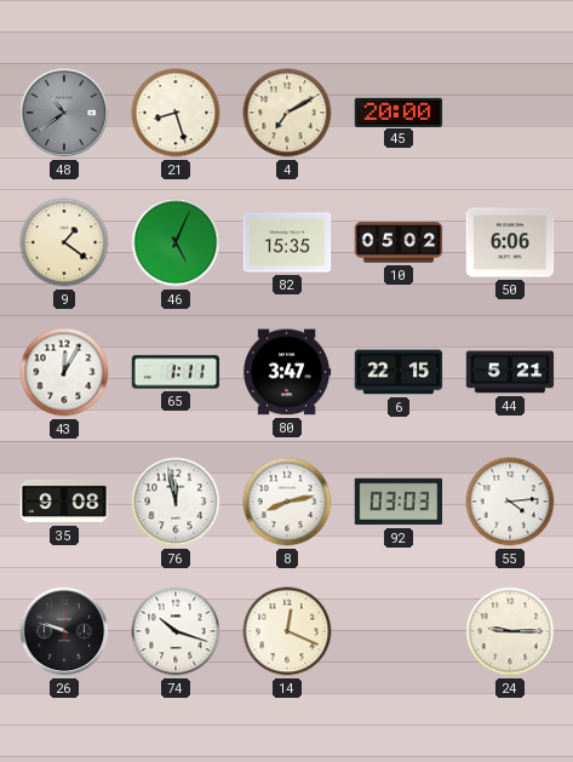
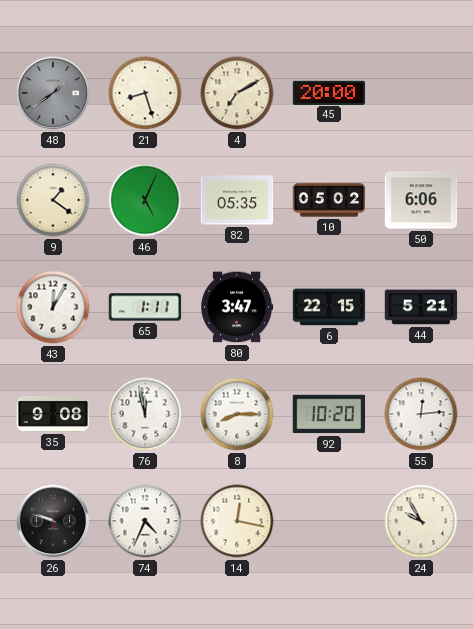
48: 10:39 -> 1:39 (53, 93)
82: 15:35 -> 05:35 (237, 200)
8: 8:13 -> 8:15 (237, 414)
92: 03:03 -> 10:20 (329, 414)
55: 4:14 -> 12:14 (421, 414)
74: 10:18 -> 4:34 (145, 521)
14: 12:19 -> 12:17 (237, 521)
24: 9:15 -> 9:55 (421, 521)
